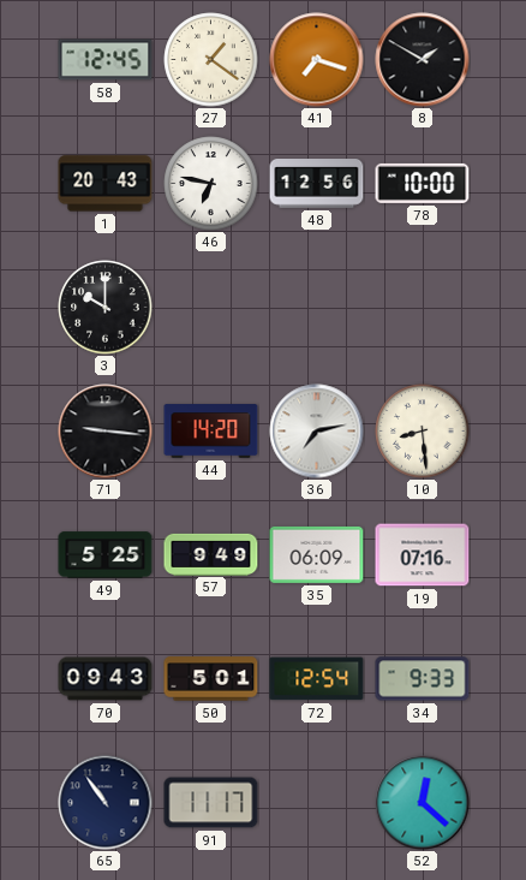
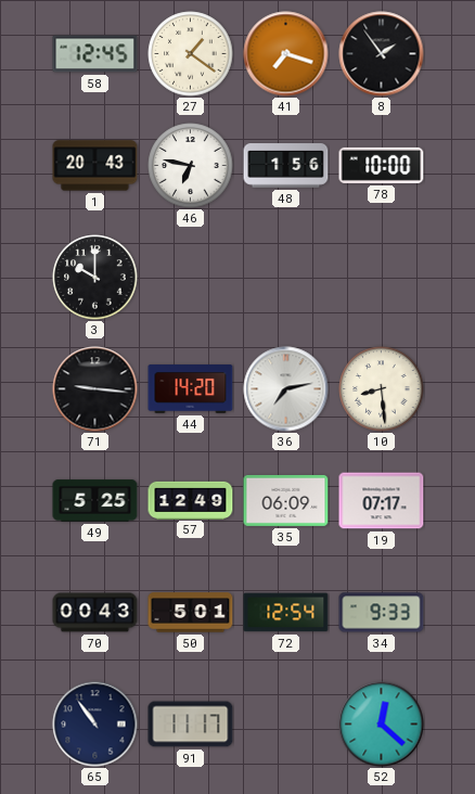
8: 1:50 -> 1:54 (382, 54)
48: 12:56 -> 1:56 (286, 166)
57: 9:49 -> 12:49 (191, 500)
19: 07:16 -> 07:17 (382, 501)
70: 09:43 -> 00:43 (95, 613)
